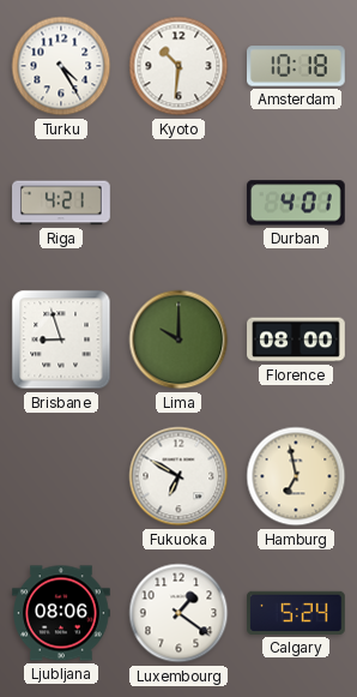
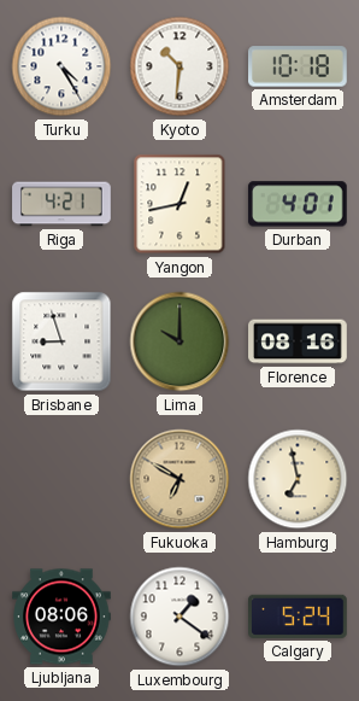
Yangon: none -> 12:43 (179, 204)
Florence: 08:00 -> 08:16 (298, 341)
Fukuoka dial: white -> champagne (179, 479)
